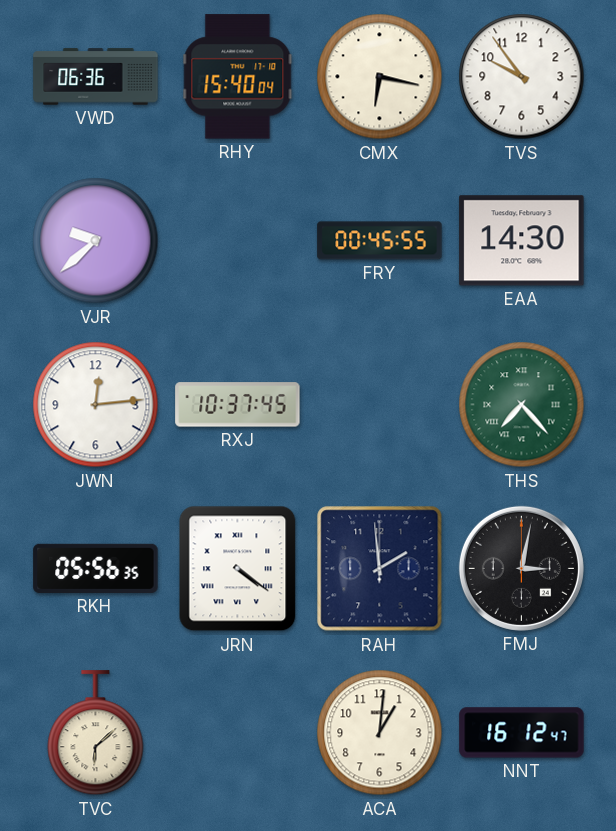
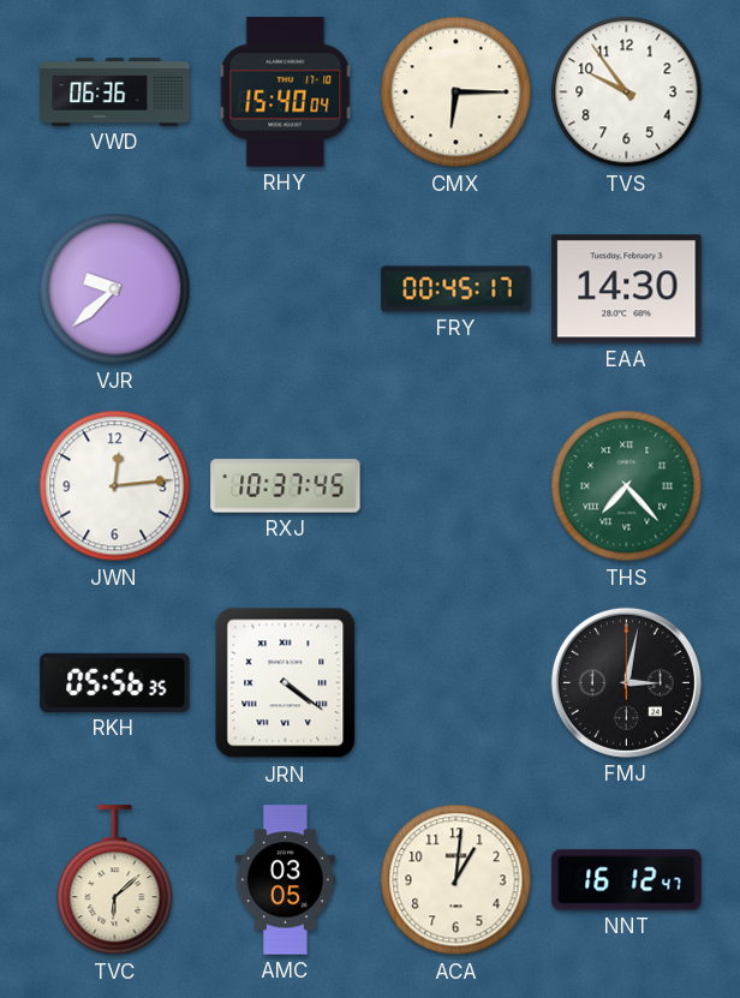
CMX: 6:17 -> 6:15 (456, 92)
FRY: 00:45:55 -> 00:45:17 (456, 289)
RAH: 1:59 -> none (380, 569)
AMC: none -> 03:05 (285, 880)
